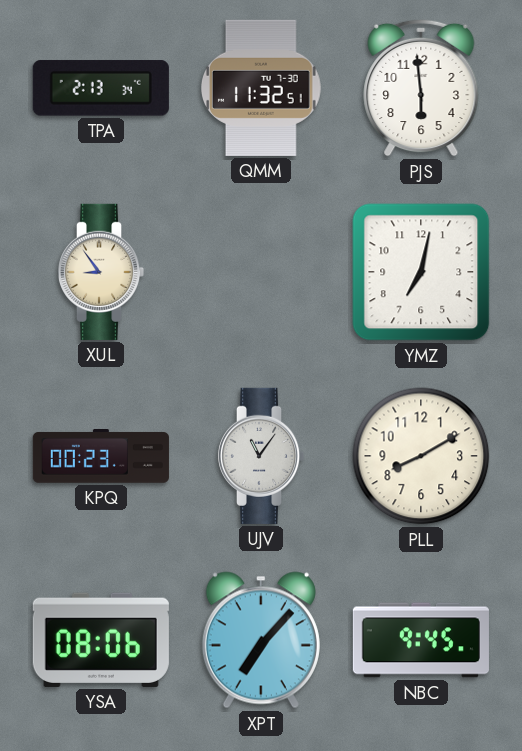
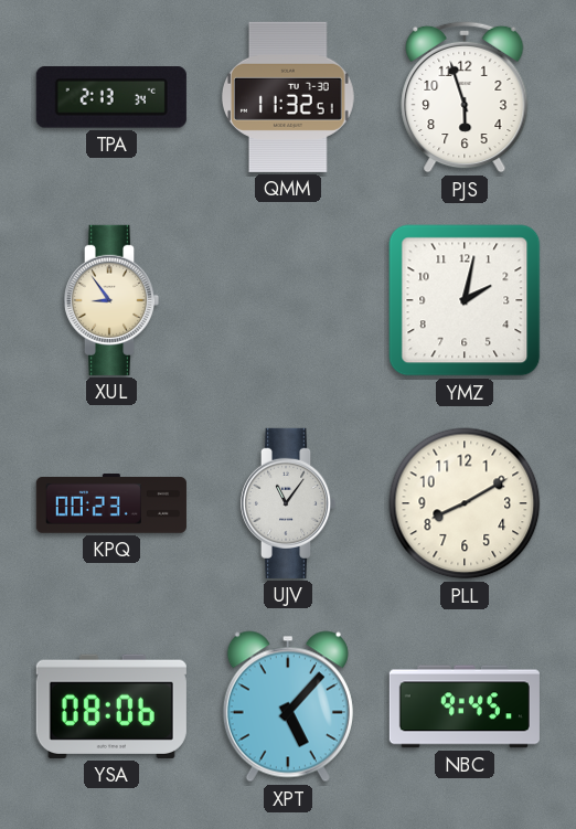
PJS: 5:59 -> 5:57 (465, 97)
YMZ: 7:02 -> 2:02 (465, 300)
XPT: 7:07 -> 5:07 (288, 706)
